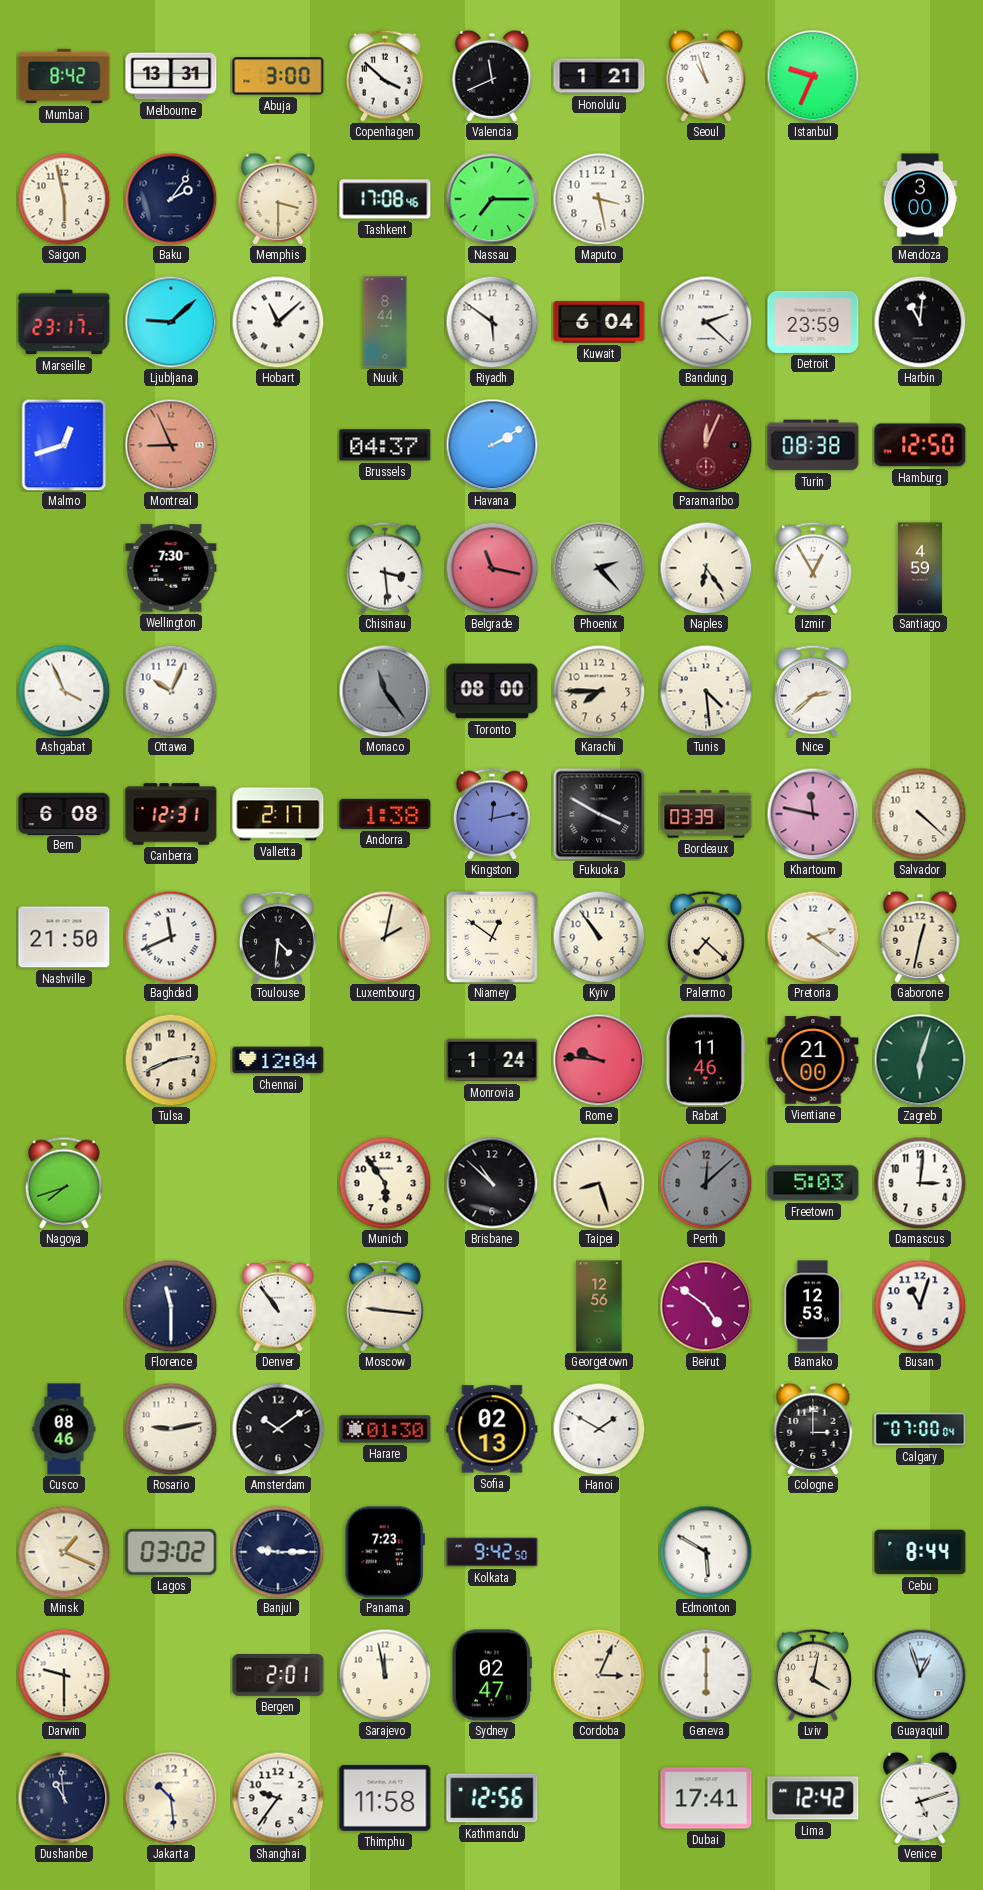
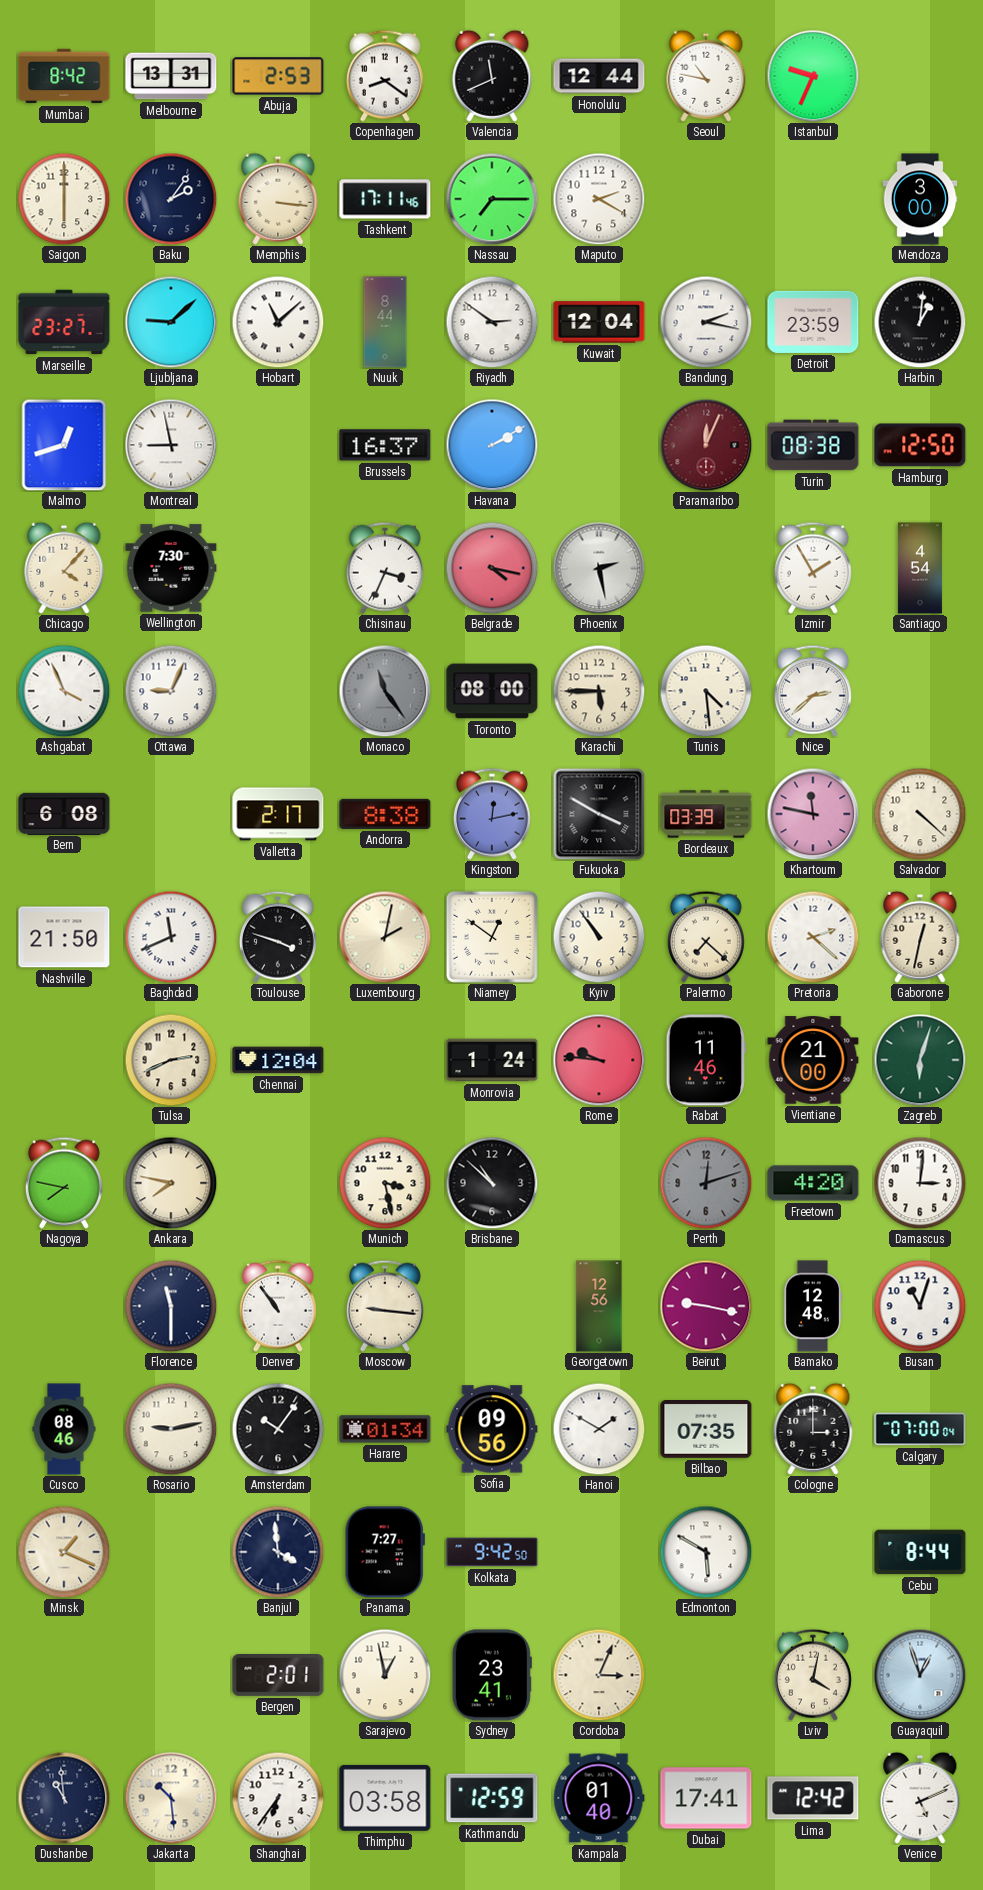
Abuja: 3:00 -> 2:53 (278, 76)
Copenhagen: 3:52 -> 8:21 (385, 76)
Honolulu: 1:21 -> 12:44 (599, 76)
Seoul: 10:57 -> 10:47 (706, 76)
Saigon: 5:58 -> 6:00 (64, 199)
Memphis: 3:30 -> 3:16 (278, 199)
Tashkent: 17:08 -> 17:11 (385, 199)
Maputo: 3:28 -> 2:20 (599, 199)
Marseille: 23:17 -> 23:27 (64, 322)
Riyadh: 5:51 -> 2:51 (492, 322)
Kuwait: 6:04 -> 12:04 (599, 322)
Bandung: 2:22 -> 2:17 (706, 322)
Harbin: 11:01 -> 1:01 (920, 322)
Montreal: 8:56 -> 8:58 (171, 445)
Montreal dial: salmon -> white (171, 445)
Brussels: 04:37 -> 16:37 (385, 445)
Chicago: none -> 4:07 (64, 568)
Chisinau: 3:29 -> 3:34 (385, 568)
Belgrade: 11:17 -> 4:17 (492, 568)
Phoenix: 2:23 -> 2:28 (599, 568)
Naples: 6:24 -> none (706, 568)
Izmir: 12:55 -> 1:55 (813, 568)
Santiago: 4:59 -> 4:54 (920, 568)
Ottawa: 10:04 -> 9:04 (171, 691)
Karachi: 7:45 -> 5:45 (599, 691)
Canberra: 12:31 -> none (171, 814)
Andorra: 1:38 -> 8:38 (385, 814)
Toulouse: 4:31 -> 3:48 (278, 937)
Pretoria: 2:21 -> 2:22 (813, 937)
Nagoya: 7:42 -> 7:47 (64, 1183)
Ankara: none -> 7:47 (171, 1183)
Munich: 5:54 -> 3:28 (385, 1183)
Taipei: 8:27 -> none (599, 1183)
Perth: 12:08 -> 12:12 (706, 1183)
Freetown: 5:03 -> 4:20 (813, 1183)
Beirut: 4:51 -> 9:17 (706, 1306)
Bamako: 12:53 -> 12:48 (812, 1306)
Amsterdam: 10:09 -> 10:06 (278, 1429)
Harare: 01:30 -> 01:34 (385, 1429)
Sofia: 02:13 -> 09:56 (492, 1429)
Bilbao: none -> 07:35 (706, 1429)
Lagos: 03:02 -> none (171, 1552)
Banjul: 9:15 -> 3:59 (278, 1552)
Panama: 7:23 -> 7:27 (385, 1552)
Darwin: 9:30 -> none (64, 1675)
Sarajevo: 11:58 -> 12:58 (385, 1675)
Sydney: 02:47 -> 23:41 (492, 1675)
Geneva: 6:00 -> none (706, 1675)
Shanghai: 9:36 -> 6:36 (278, 1798)
Thimphu: 11:58 -> 03:58 (385, 1798)
Kathmandu: 12:56 -> 12:59 (492, 1798)
Kampala: none -> 01:40 (599, 1798)
Venice: 5:12 -> 5:11 (920, 1798)
